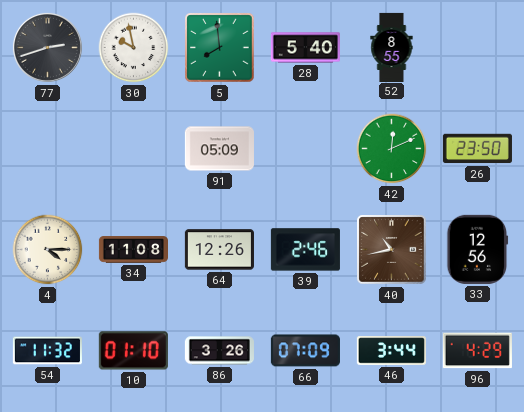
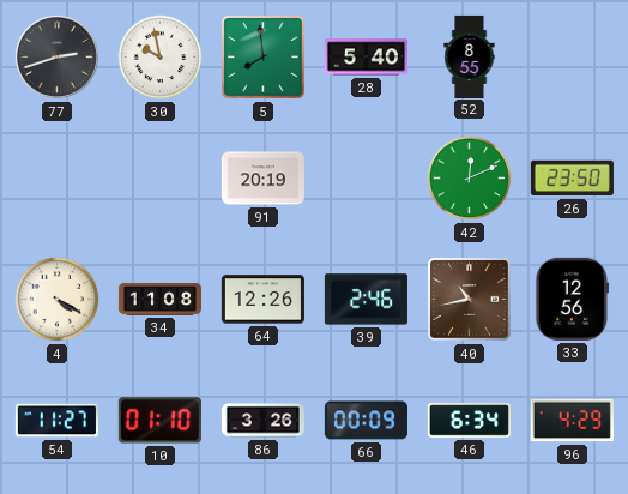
91: 05:09 -> 20:19 (262, 179)
4: 4:15 -> 4:20 (58, 300)
54: 11:32 -> 11:27 (56, 421)
66: 07:09 -> 00:09 (366, 421)
46: 3:44 -> 6:34 (469, 421)
